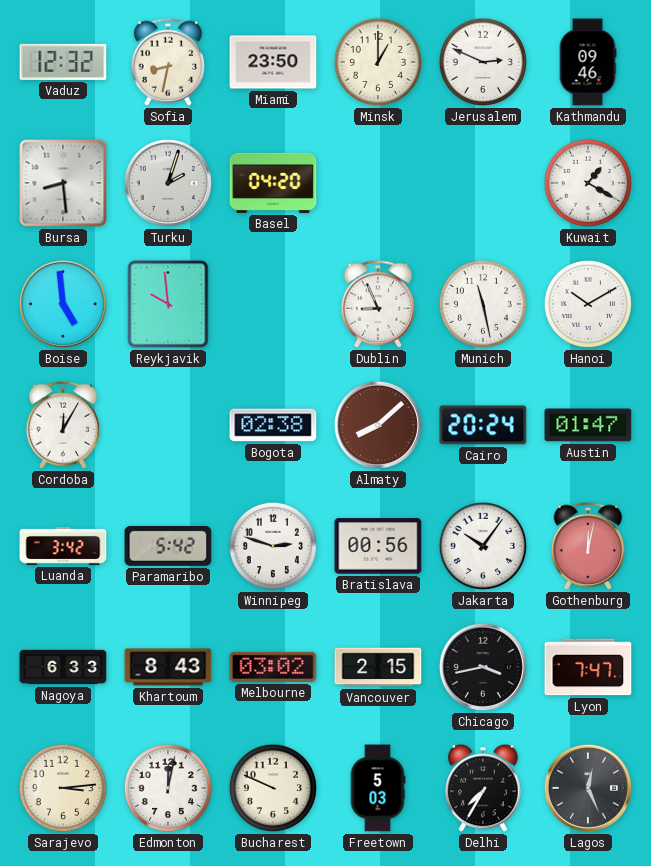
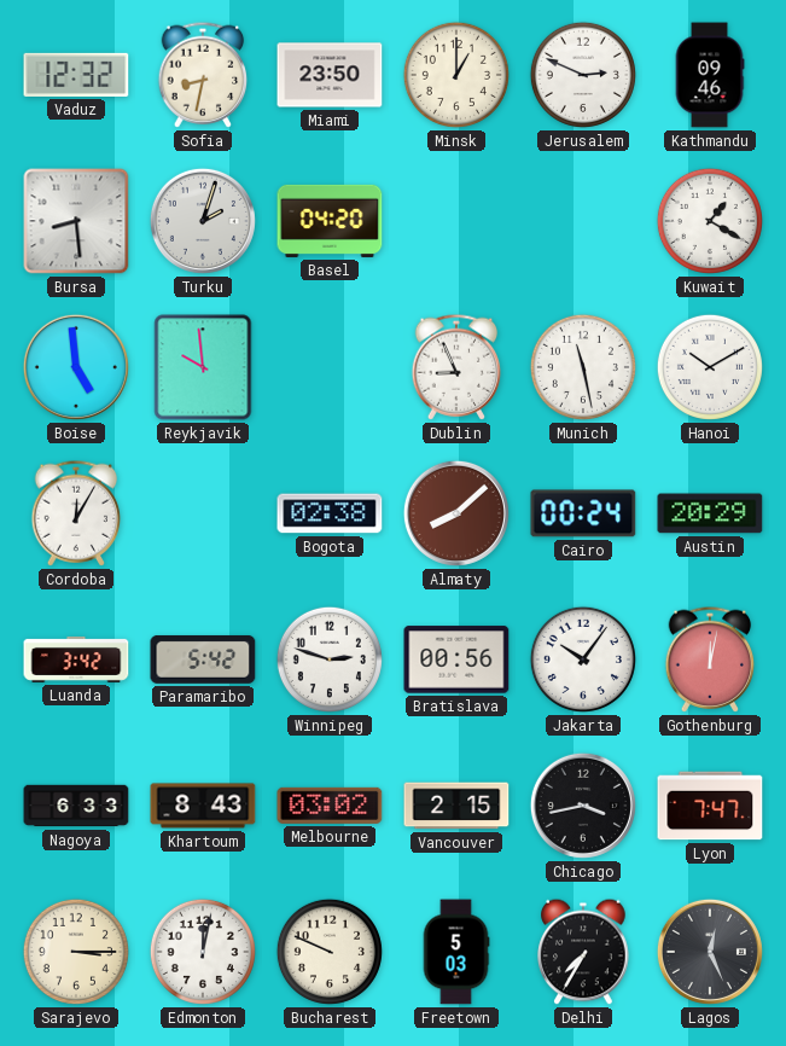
Cairo: 20:24 -> 00:24 (583, 513)
Austin: 01:47 -> 20:29 (710, 513)
Sarajevo: 3:14 -> 3:15 (76, 952)
